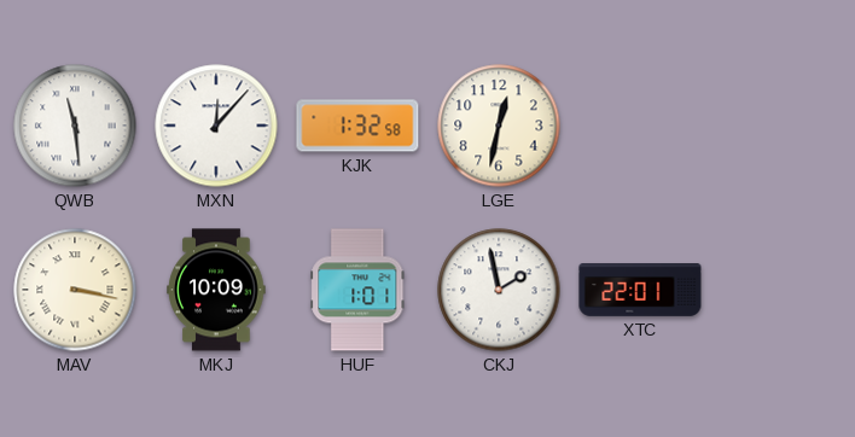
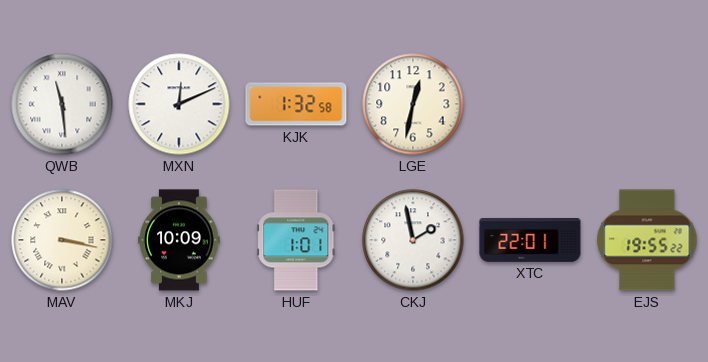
MXN: 12:07 -> 12:11 (179, 104)
EJS: none -> 19:55 (647, 240)
